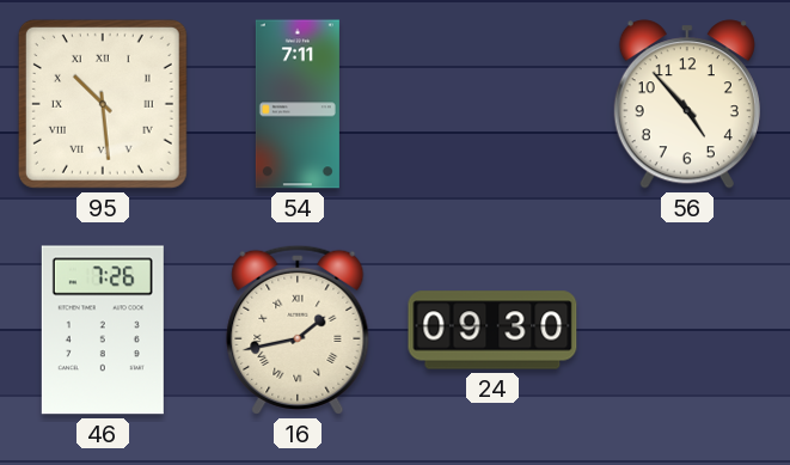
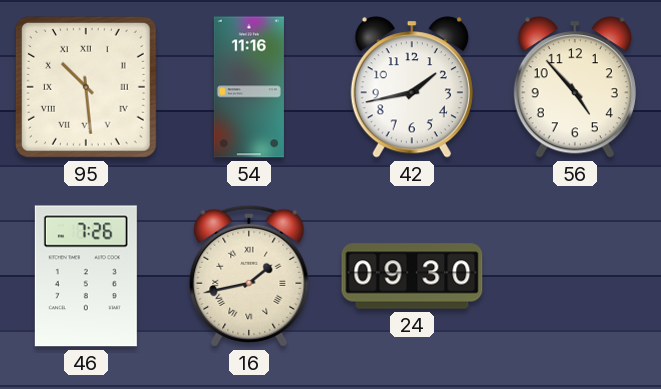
54: 7:11 -> 11:16 (249, 87)
42: none -> 1:43 (412, 87)
